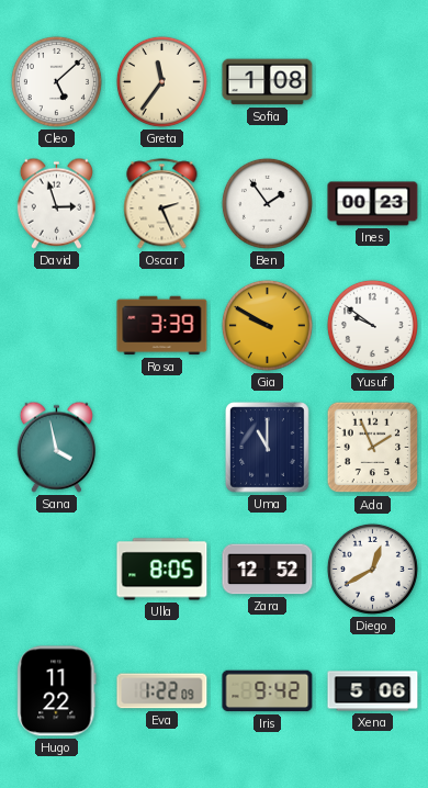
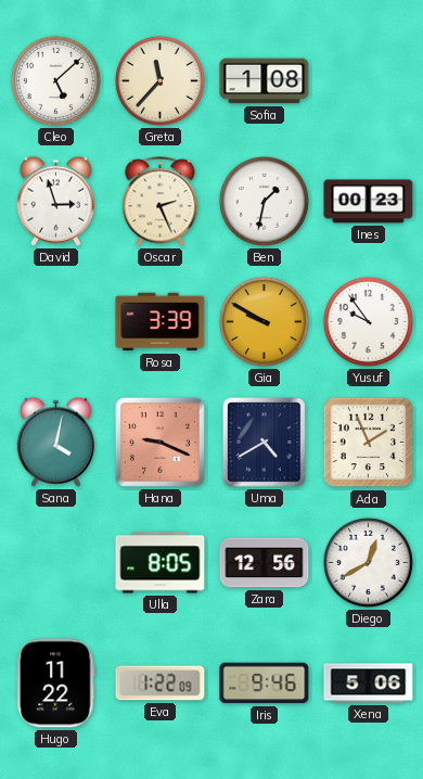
Greta: 11:36 -> 11:37 (159, 80)
Ben: 1:54 -> 1:32 (264, 201)
Yusuf: 9:51 -> 9:54 (368, 321)
Sana: 3:58 -> 4:02 (55, 442)
Hana: none -> 9:19 (159, 442)
Uma: 11:00 -> 4:40 (265, 443)
Zara: 12:52 -> 12:56 (265, 563)
Iris: 9:42 -> 9:46 (265, 684)
